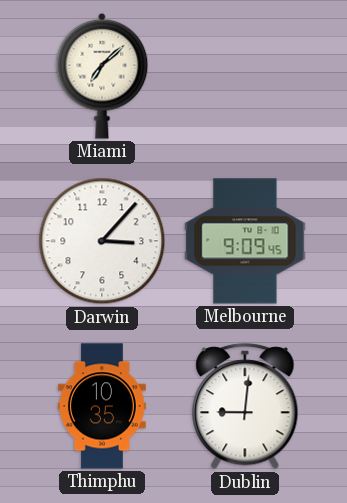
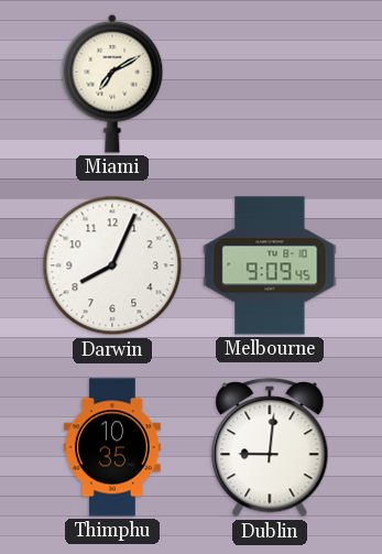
Miami: 7:08 -> 7:10 (112, 84)
Darwin: 3:07 -> 8:04 (112, 265)
